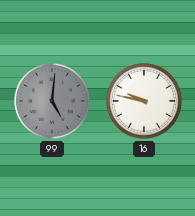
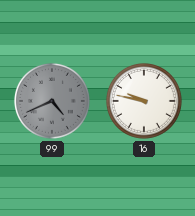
99: 5:01 -> 4:41 (52, 101)
